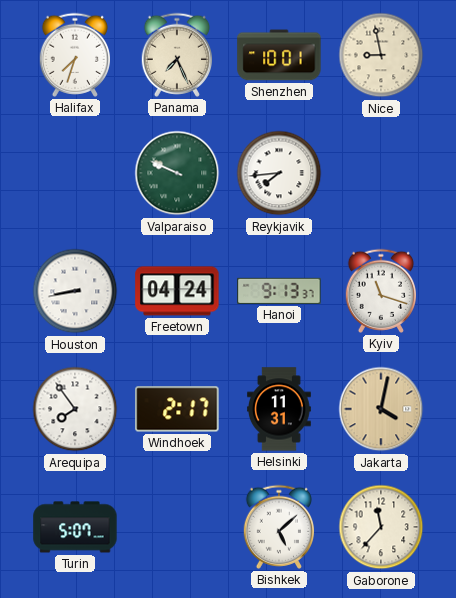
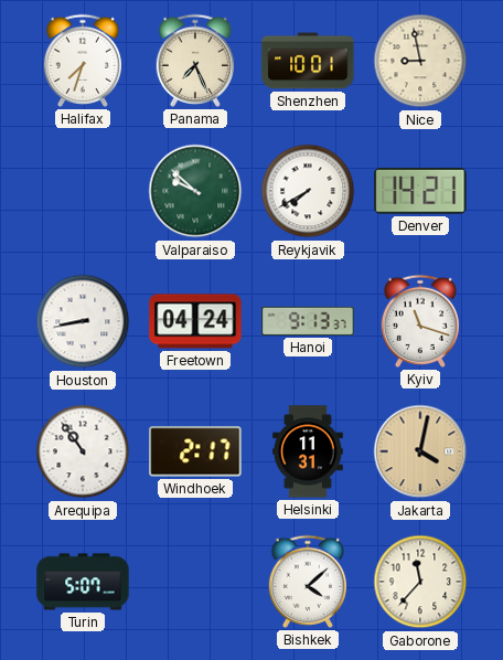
Valparaiso: 9:49 -> 9:52 (195, 191)
Reykjavik: 7:44 -> 7:40 (308, 191)
Denver: none -> 14:21 (420, 191)
Arequipa: 7:54 -> 10:54 (83, 451)
Bishkek: 5:08 -> 4:08 (307, 582)
